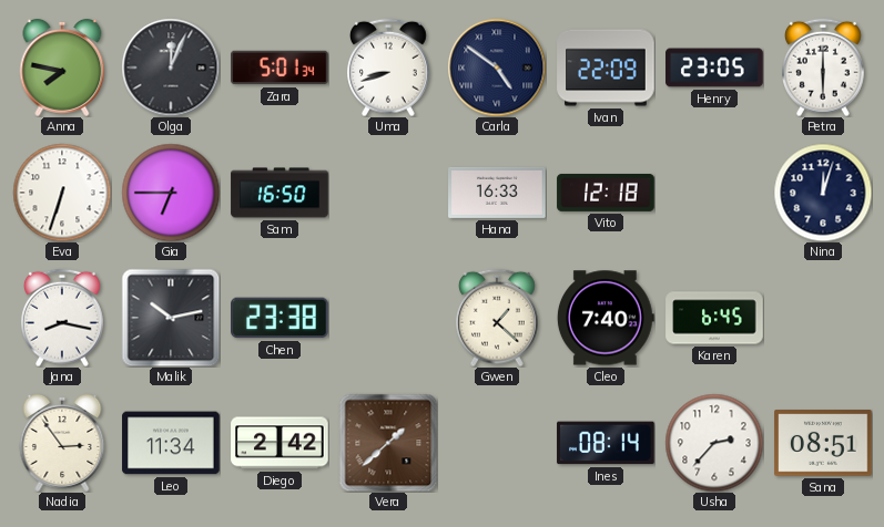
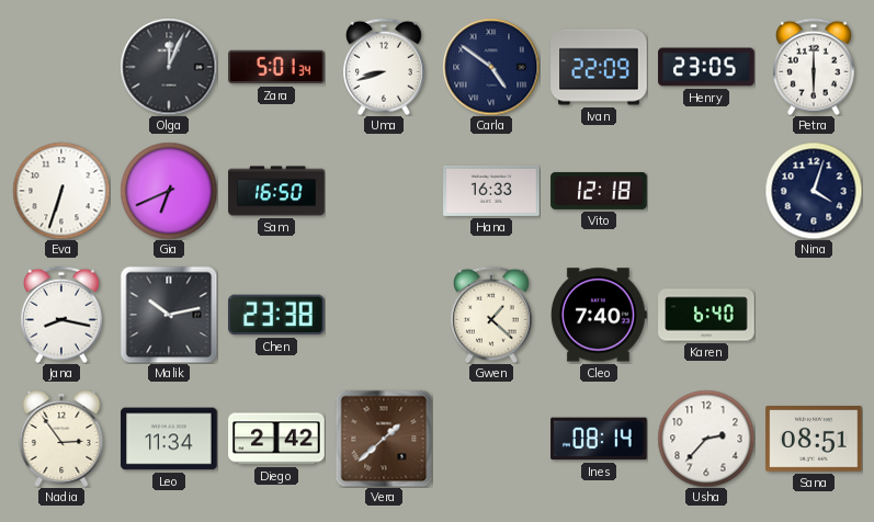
Anna: 7:47 -> none (62, 68)
Gia: 6:45 -> 6:41 (169, 191)
Nina: 12:03 -> 4:03 (814, 191)
Karen: 6:45 -> 6:40 (706, 315)
